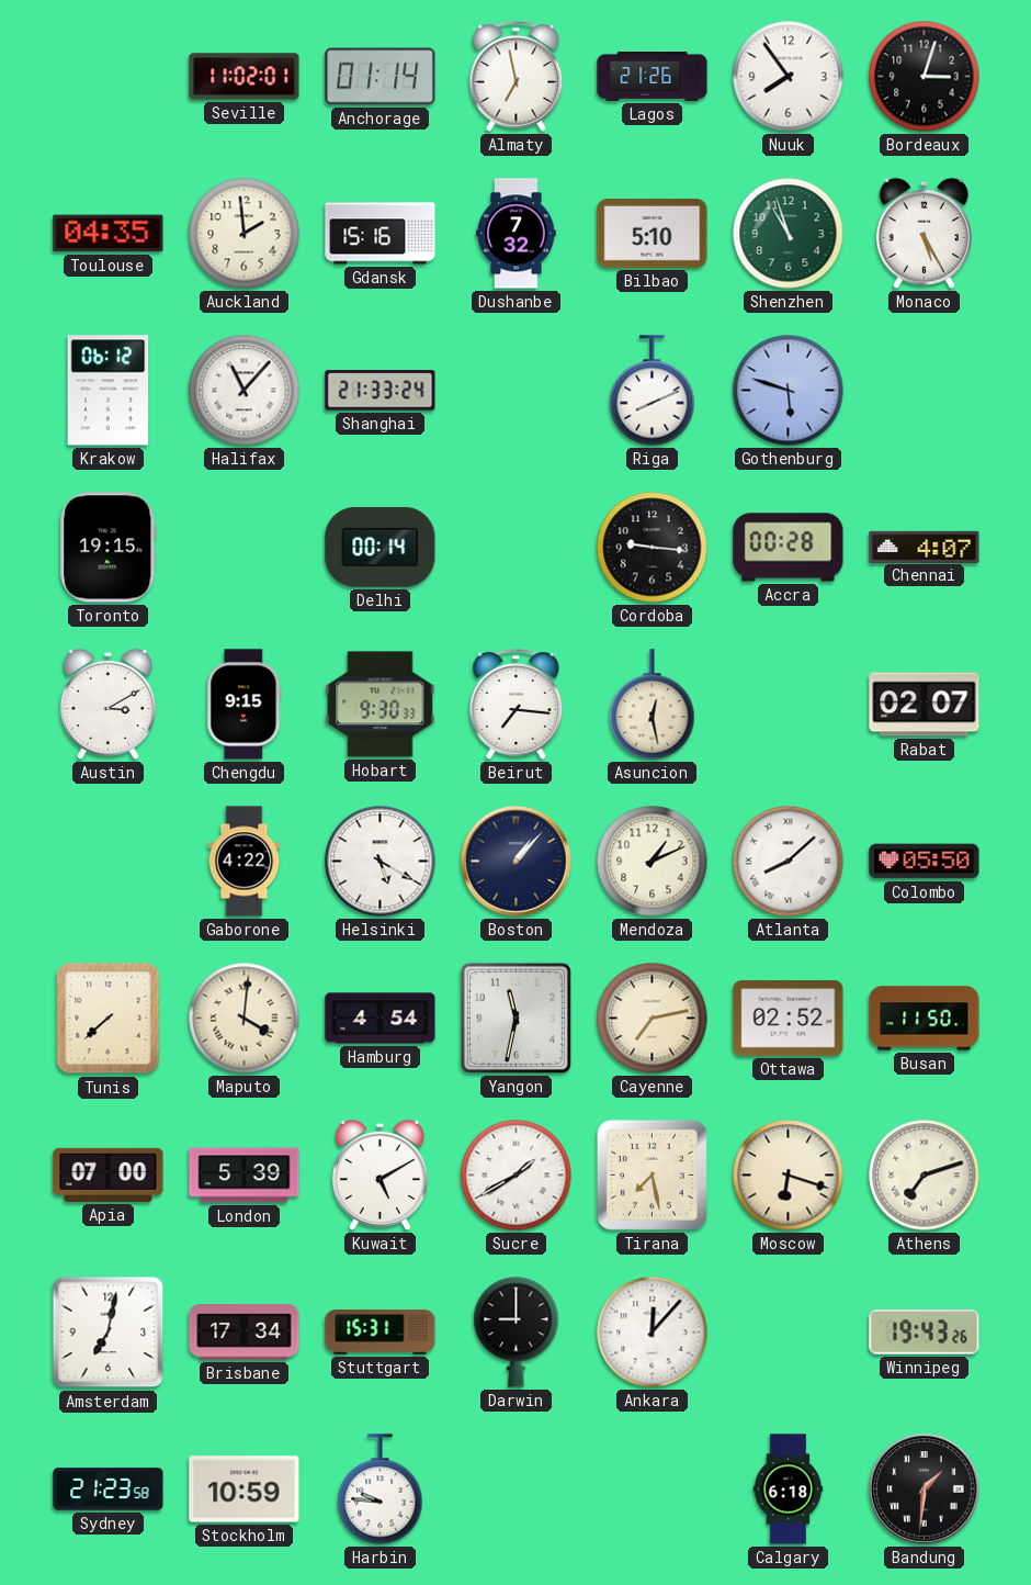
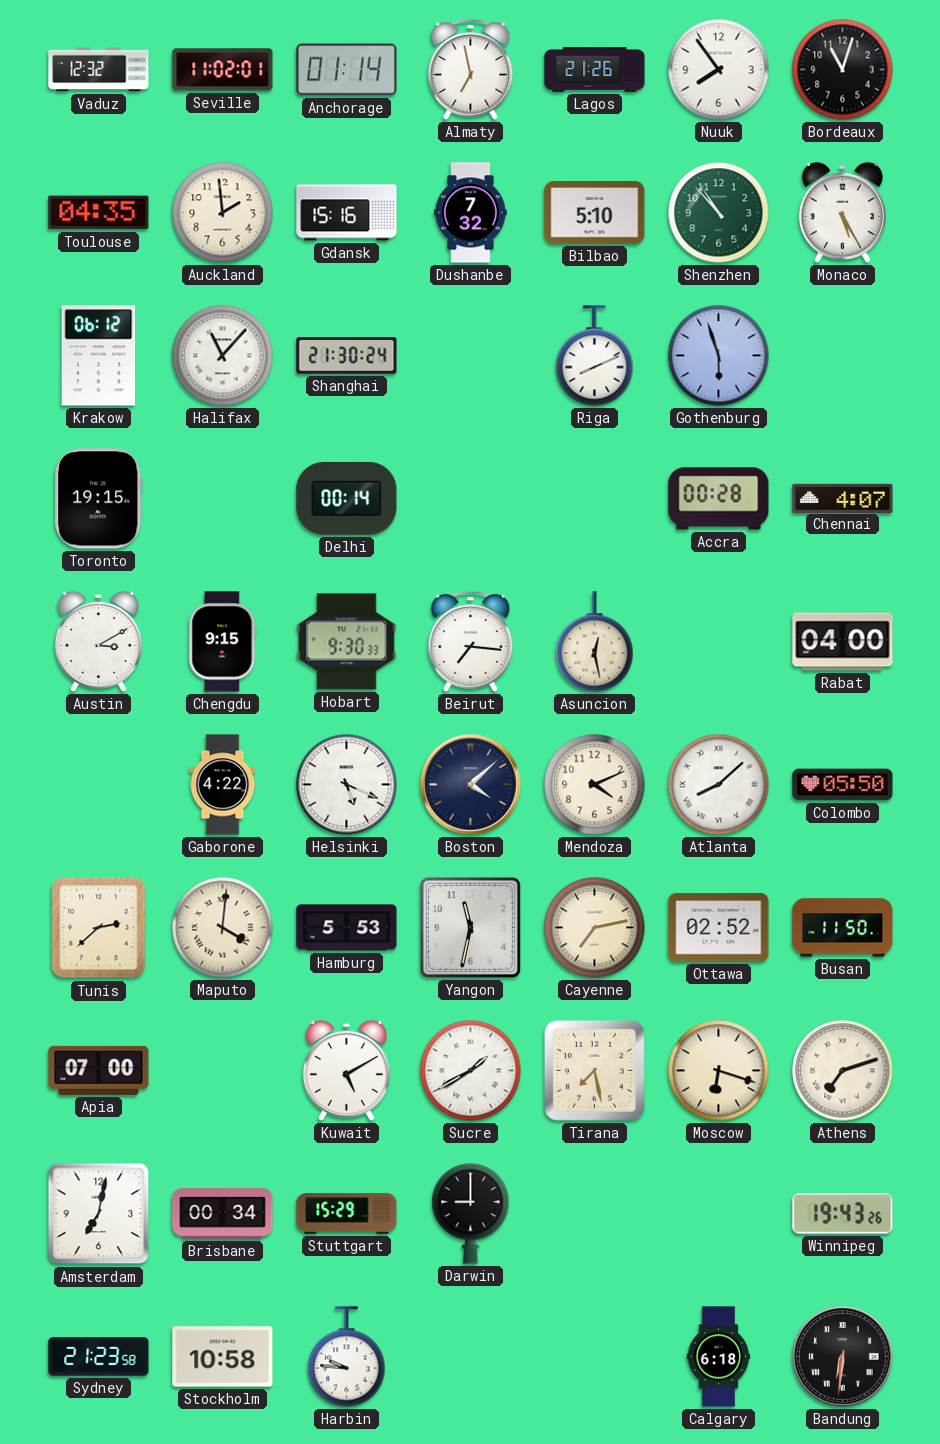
Vaduz: none -> 12:32 (99, 70)
Bordeaux: 3:03 -> 11:03 (843, 70)
Shenzhen: 10:57 -> 10:53 (719, 213)
Shanghai: 21:33 -> 21:30 (347, 356)
Gothenburg: 5:48 -> 5:57 (719, 356)
Cordoba: 9:16 -> none (653, 548)
Rabat: 02:07 -> 04:00 (843, 642)
Helsinki: 5:20 -> 5:19 (347, 785)
Boston: 1:07 -> 4:08 (471, 785)
Mendoza: 1:11 -> 4:11 (595, 785)
Tunis: 7:38 -> 2:38 (99, 928)
Hamburg: 4:54 -> 5:53 (347, 928)
London: 5:39 -> none (245, 1176)
Brisbane: 17:34 -> 00:34 (223, 1214)
Stuttgart: 15:31 -> 15:29 (347, 1214)
Ankara: 12:07 -> none (653, 1333)
Stockholm: 10:59 -> 10:58 (223, 1357)
Bandung: 1:31 -> 6:31 (843, 1357)
